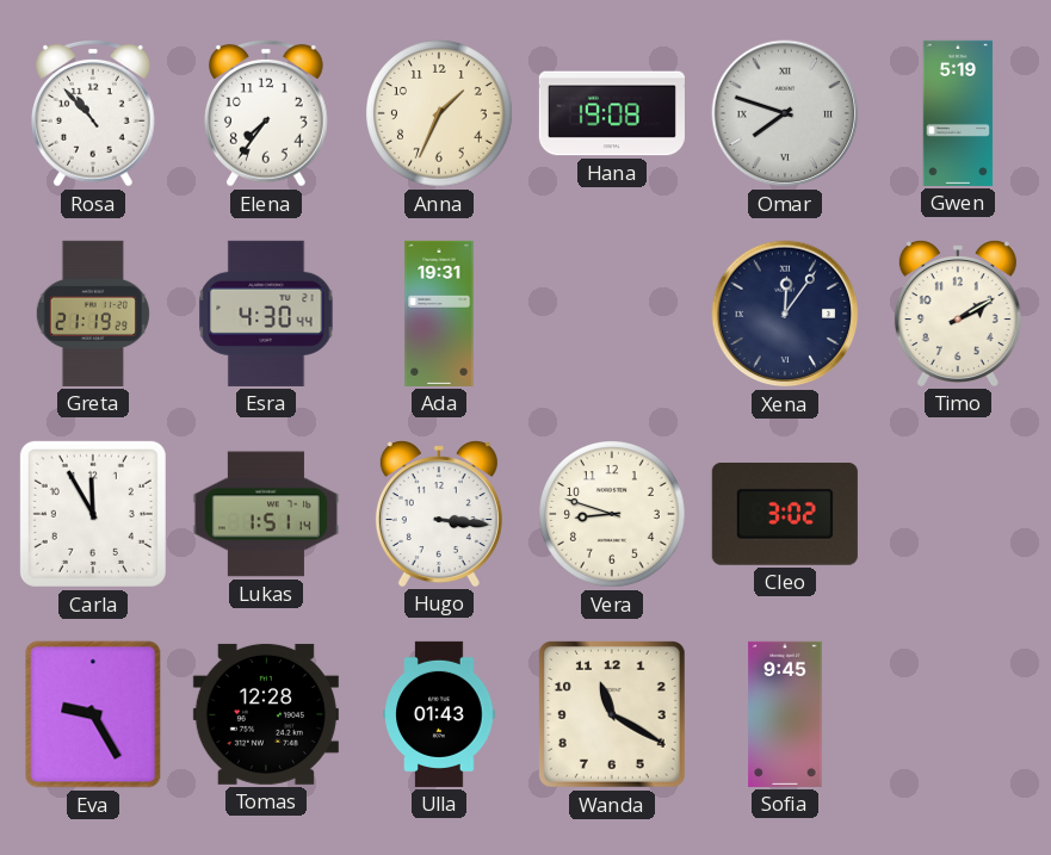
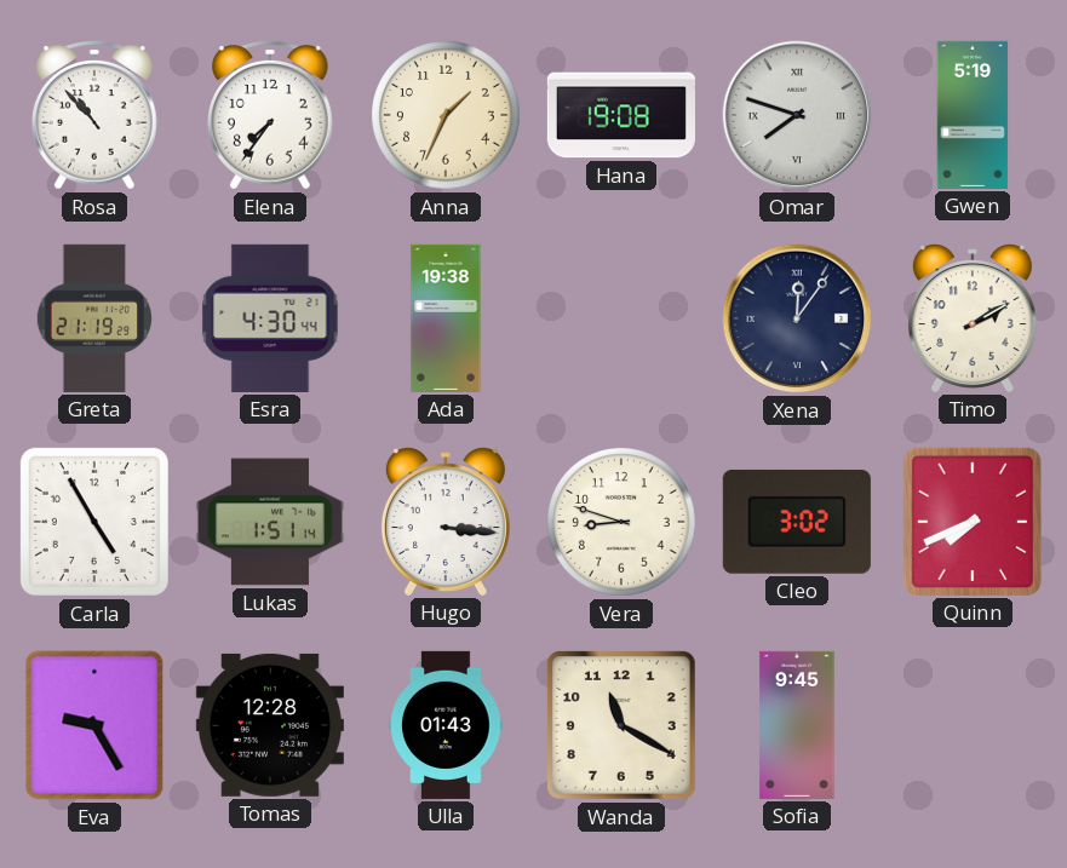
Ada: 19:31 -> 19:38 (446, 318)
Carla: 11:55 -> 4:55 (94, 522)
Quinn: none -> 7:41 (973, 522)
